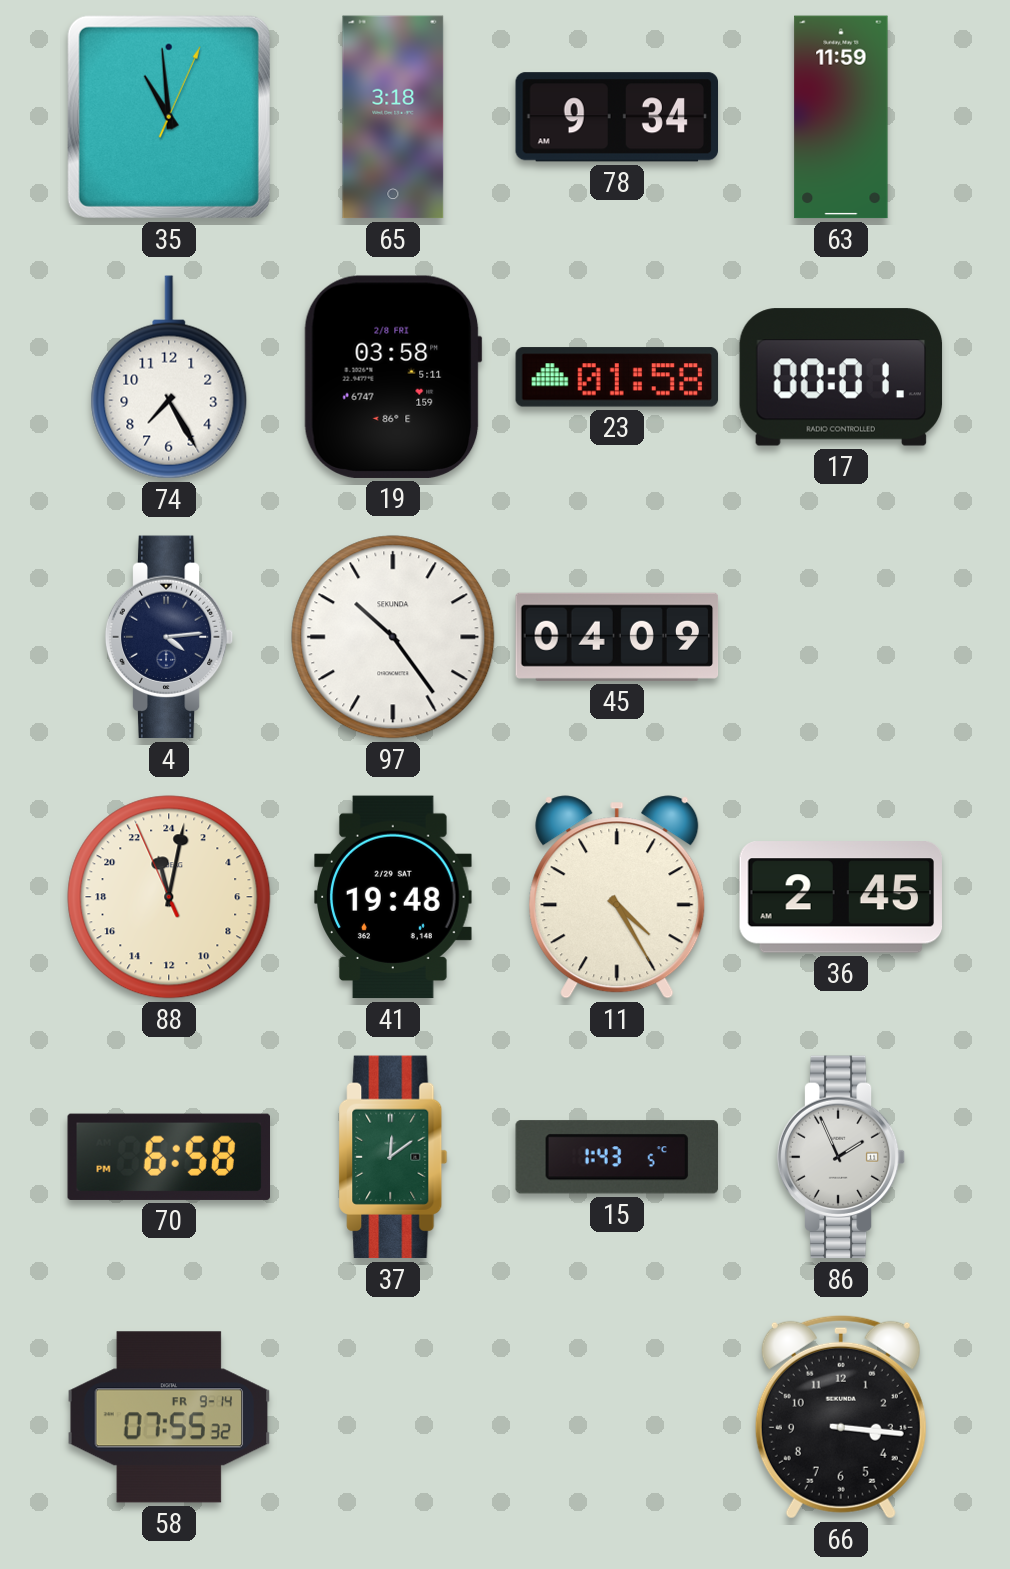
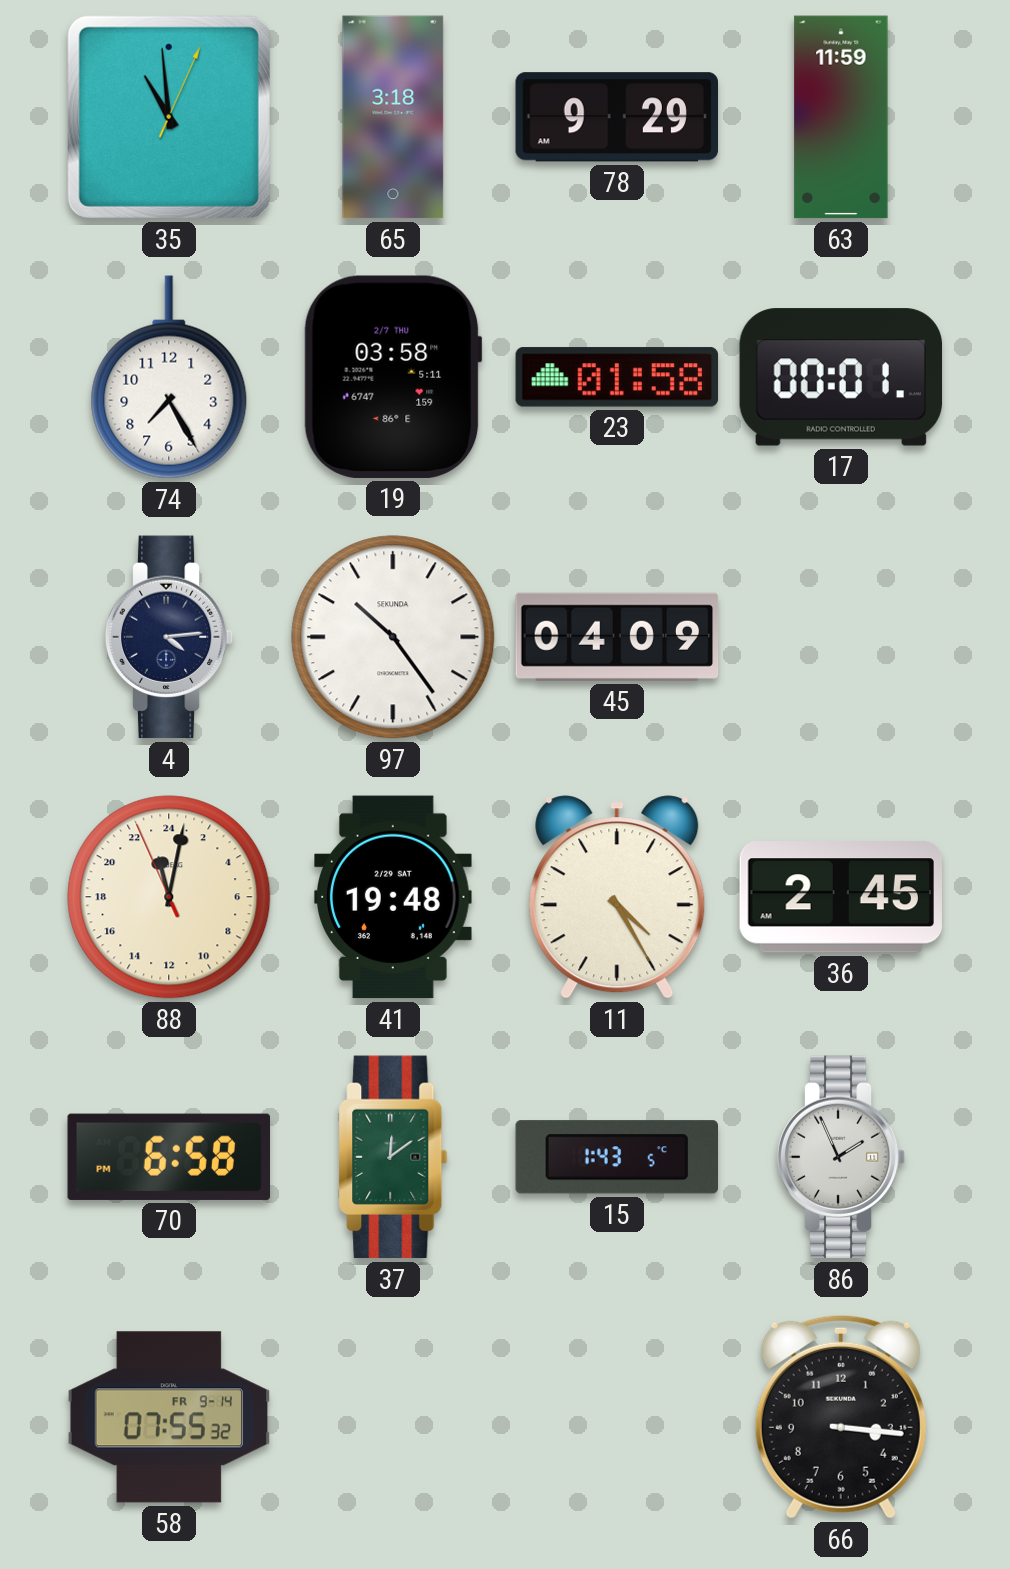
78: 9:34 -> 9:29 (616, 117)
19 date: 2/8 FRI -> 2/7 THU (393, 377)
